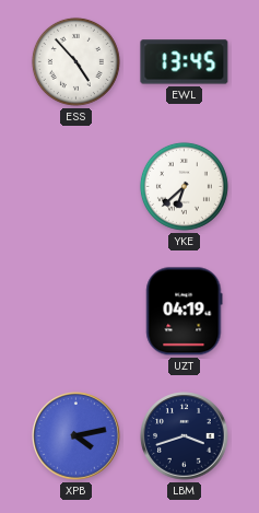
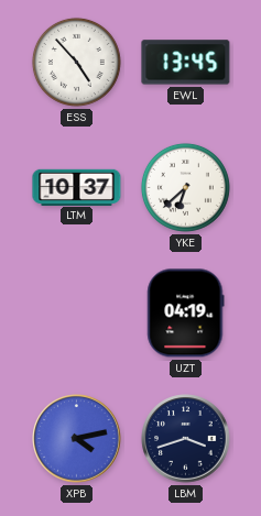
LTM: none -> 10:37 (77, 187)
